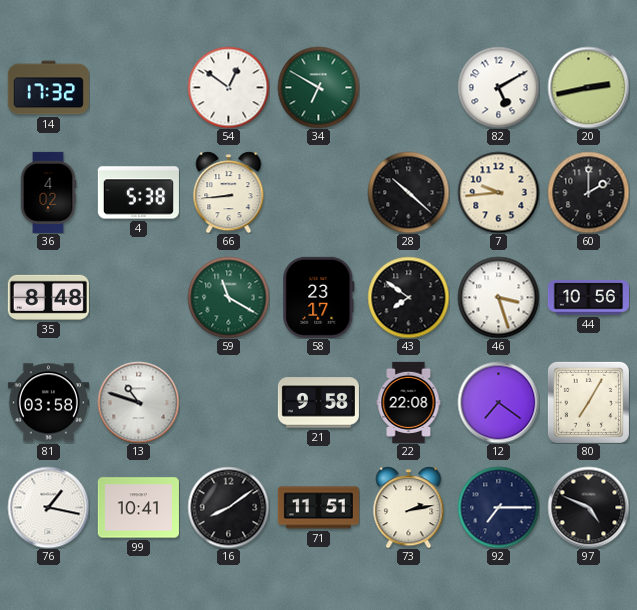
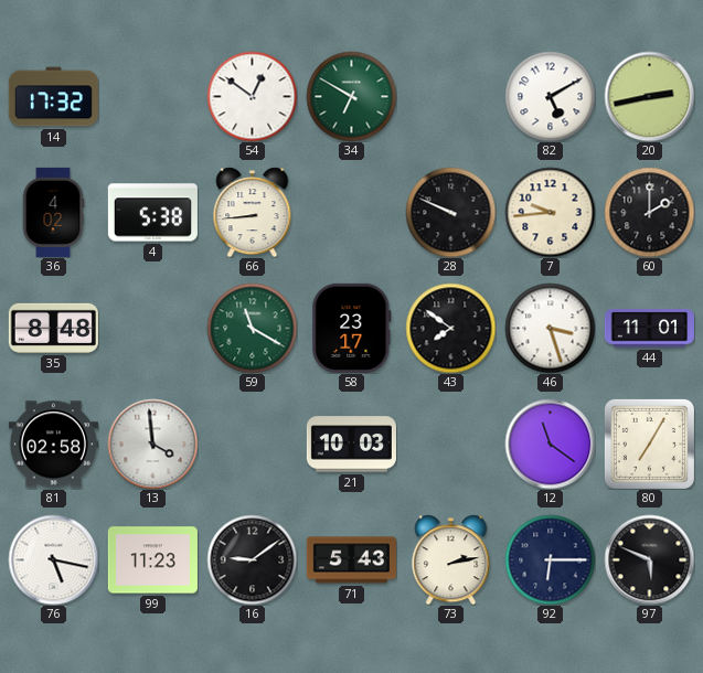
28: 10:22 -> 9:49 (450, 212)
44: 10:56 -> 11:01 (649, 329)
81: 03:58 -> 02:58 (53, 445)
13: 10:48 -> 3:59 (152, 444)
21: 9:58 -> 10:03 (351, 445)
22: 22:08 -> none (409, 402)
12: 7:21 -> 11:21 (550, 444)
76: 1:17 -> 5:17 (53, 559)
99: 10:41 -> 11:23 (152, 560)
16: 8:09 -> 9:09 (252, 559)
71: 11:51 -> 5:43 (351, 560)
92: 7:15 -> 6:15 (550, 559)
97: 4:49 -> 5:49 (649, 559)
